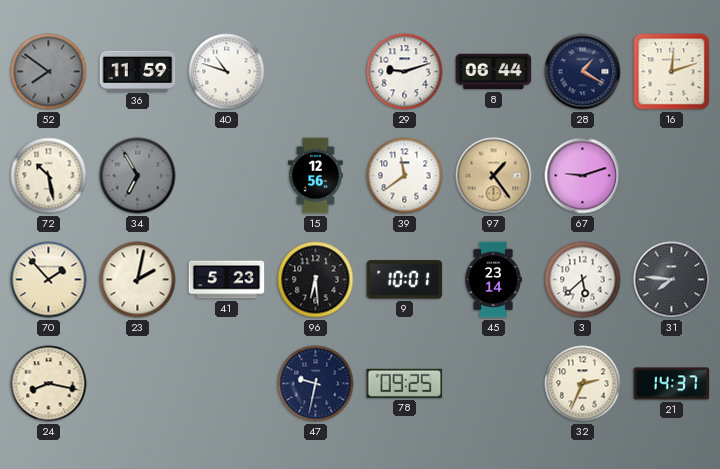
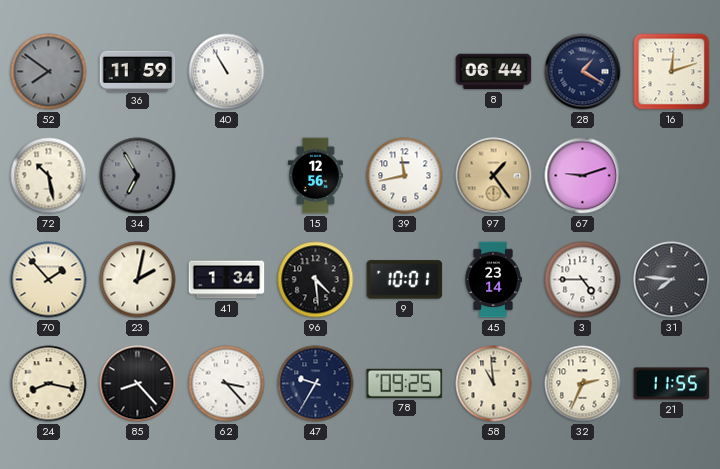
40: 10:48 -> 10:55 (227, 72)
29: 9:12 -> none (405, 72)
39: 11:39 -> 11:43 (405, 176)
41: 5:23 -> 1:34 (227, 280)
96: 6:29 -> 4:29 (316, 280)
3: 5:38 -> 4:45 (583, 280)
85: none -> 8:23 (138, 384)
62: none -> 3:23 (227, 384)
47: 9:32 -> 9:35 (316, 384)
58: none -> 10:59 (494, 384)
21: 14:37 -> 11:55 (672, 384)
